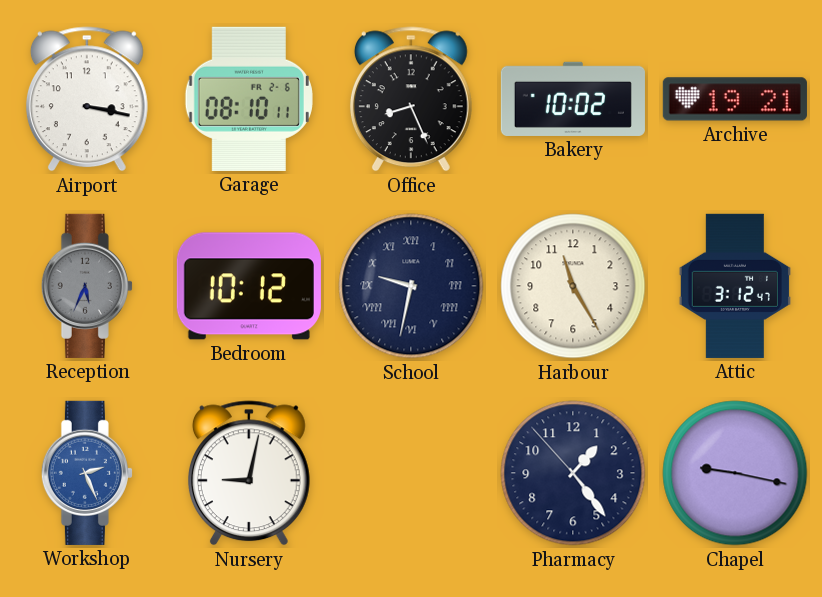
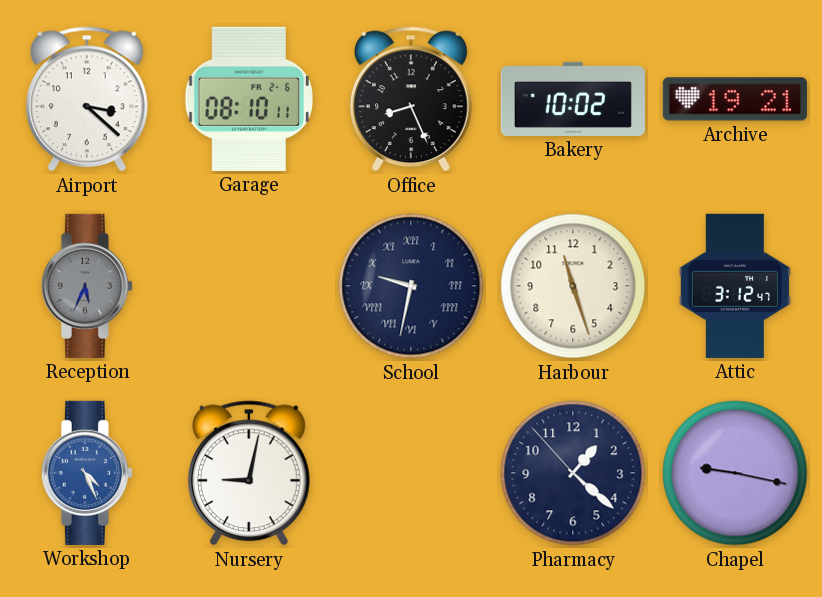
Airport: 3:17 -> 3:22 (87, 99)
Bedroom: 10:12 -> none (249, 286)
Harbour: 11:25 -> 11:27 (573, 286)
Workshop: 2:26 -> 4:26 (87, 473)
Pharmacy: 1:23 -> 1:21 (573, 473)
